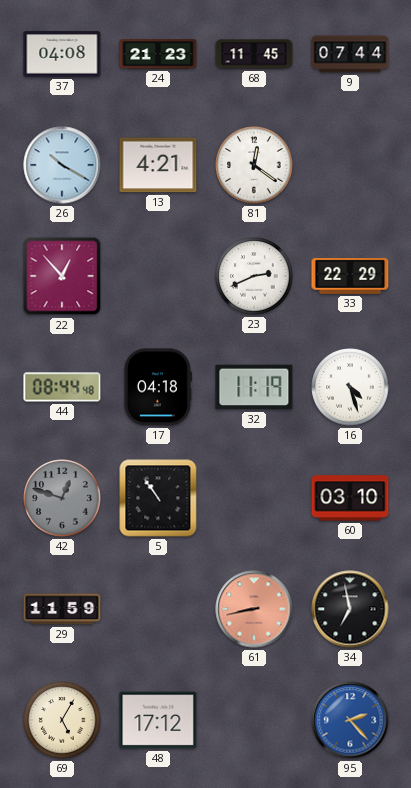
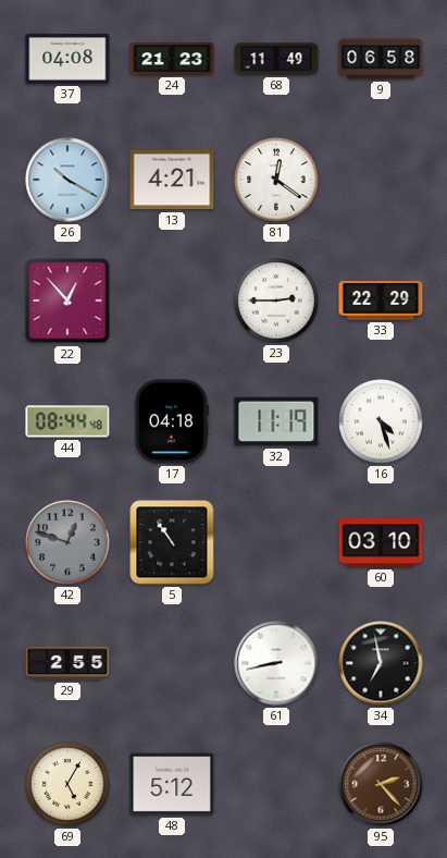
68: 11:45 -> 11:49 (276, 59)
9: 07:44 -> 06:58 (381, 59)
23: 2:41 -> 2:45 (276, 301)
29: 11:59 -> 2:55 (67, 663)
61 dial: salmon -> white (276, 663)
48: 17:12 -> 5:12 (172, 784)
95 dial: blue -> brown (381, 784)
